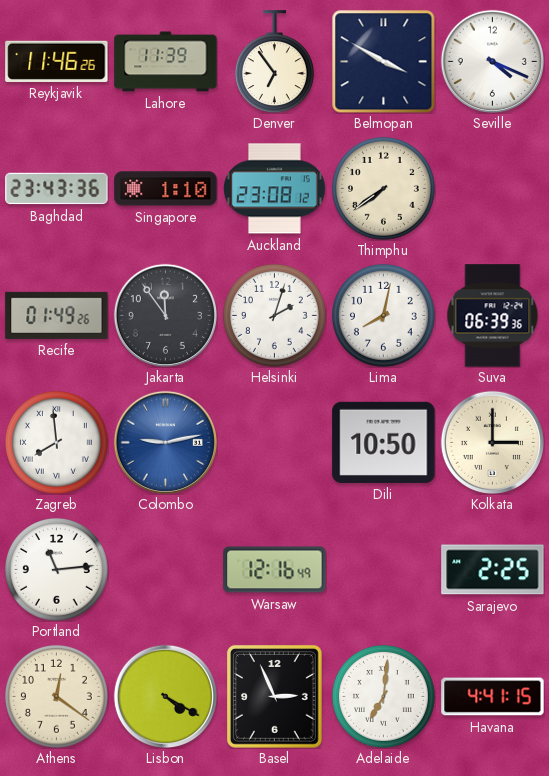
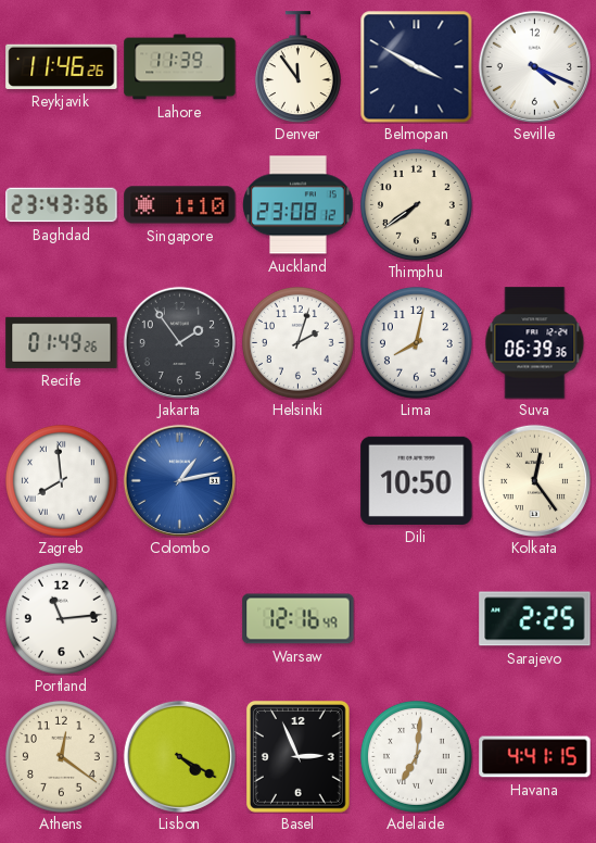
Denver: 6:54 -> 11:54 (297, 67)
Jakarta: 11:54 -> 1:54 (179, 342)
Colombo: 9:13 -> 1:13 (179, 480)
Kolkata: 3:00 -> 12:24 (534, 480)
